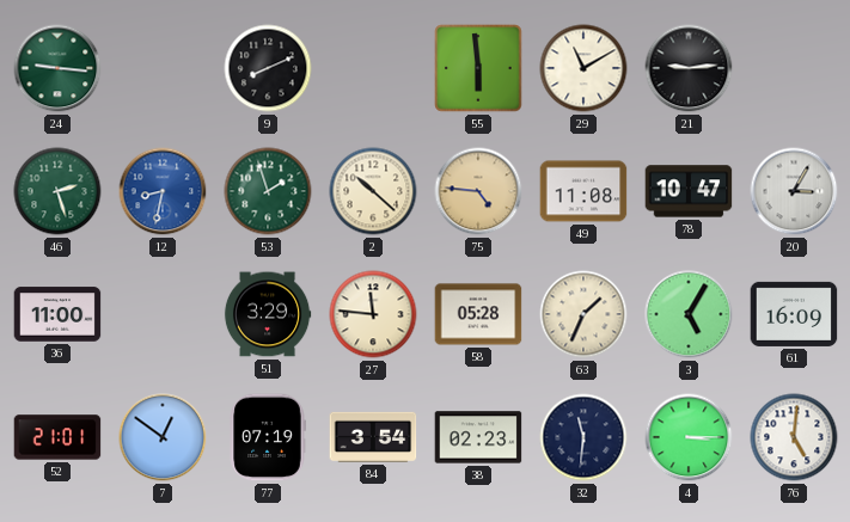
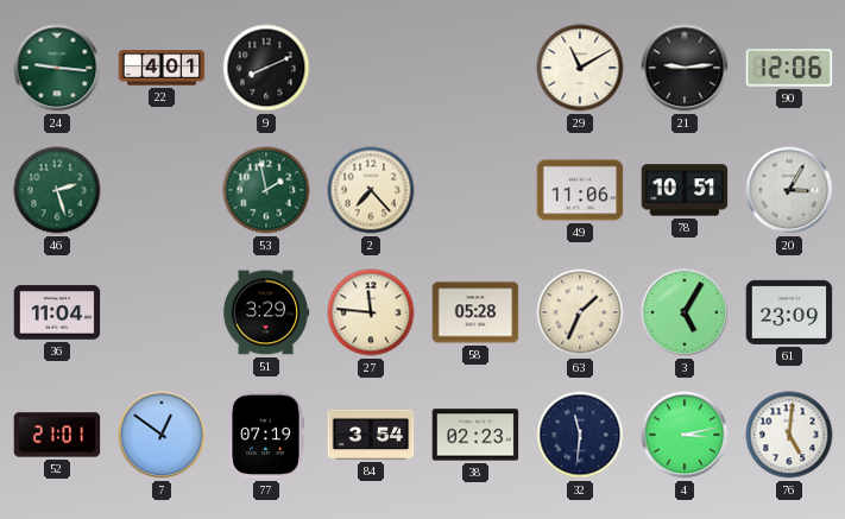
22: none -> 4:01 (162, 68)
55: 5:59 -> none (478, 68)
90: none -> 12:06 (789, 68)
12: 8:32 -> none (163, 191)
53: 1:57 -> 1:58 (266, 190)
2: 10:22 -> 7:23 (371, 190)
75: 4:46 -> none (478, 191)
49: 11:08 -> 11:06 (580, 190)
78: 10:47 -> 10:51 (685, 190)
36: 11:00 -> 11:04 (57, 312)
61: 16:09 -> 23:09 (789, 312)
4: 3:15 -> 3:13 (685, 435)
